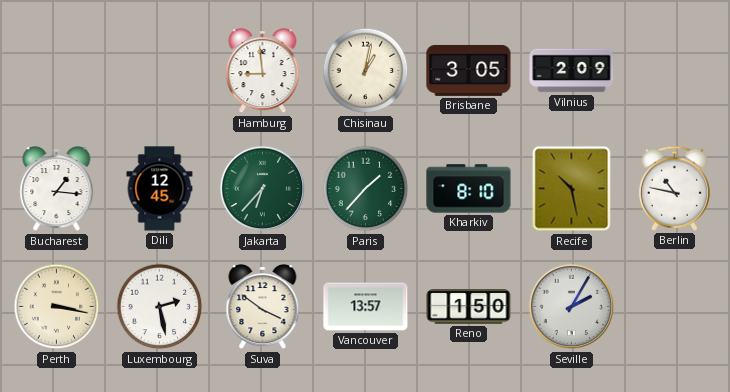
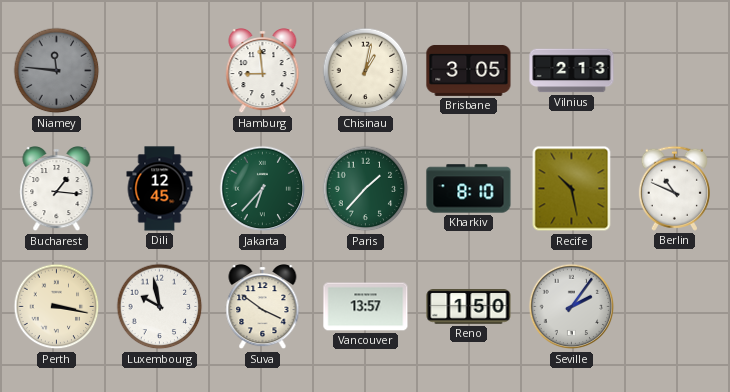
Niamey: none -> 11:46 (57, 71)
Vilnius: 2:09 -> 2:13 (572, 71)
Berlin: 10:47 -> 10:49 (674, 188)
Luxembourg: 2:28 -> 9:58 (160, 307)
Seville: 2:05 -> 2:06 (572, 307)
